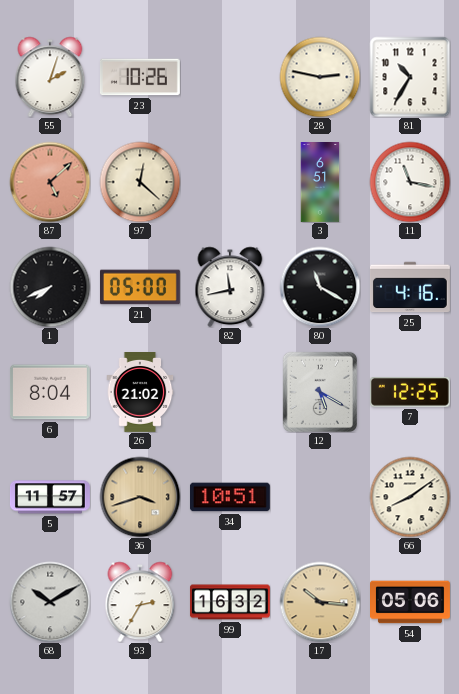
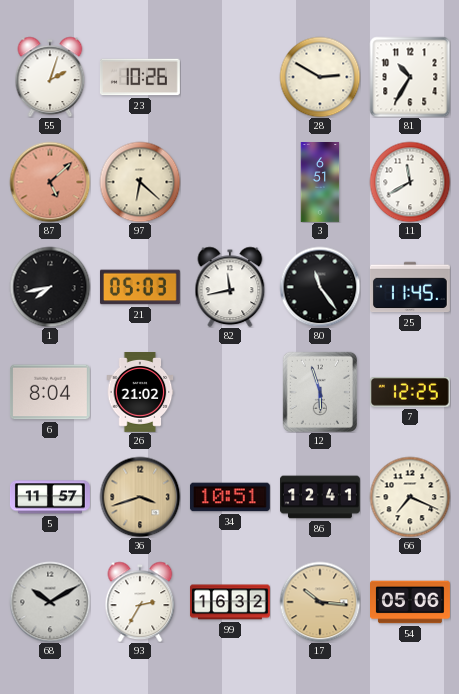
28: 2:47 -> 2:50 (320, 77)
97: 12:22 -> 6:22 (140, 182)
11: 11:17 -> 11:40 (410, 182)
1: 7:41 -> 7:43 (50, 287)
21: 05:00 -> 05:03 (140, 287)
80: 11:20 -> 11:24 (320, 287)
25: 4:16 -> 11:45 (410, 287)
12: 5:20 -> 5:57 (319, 391)
86: none -> 12:41 (321, 497)
66: 8:09 -> 7:19 (410, 497)
